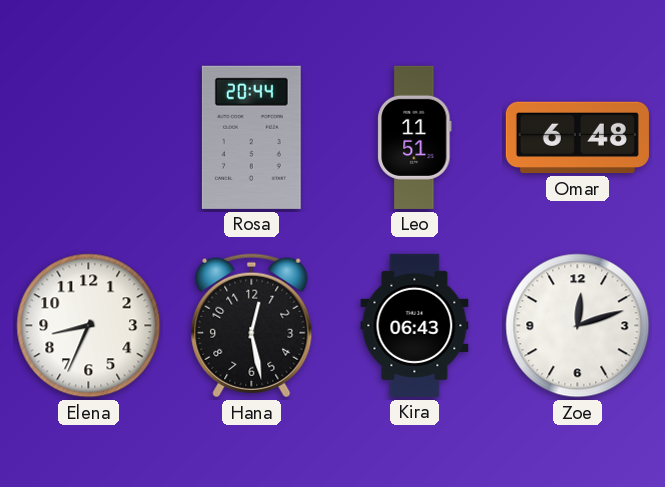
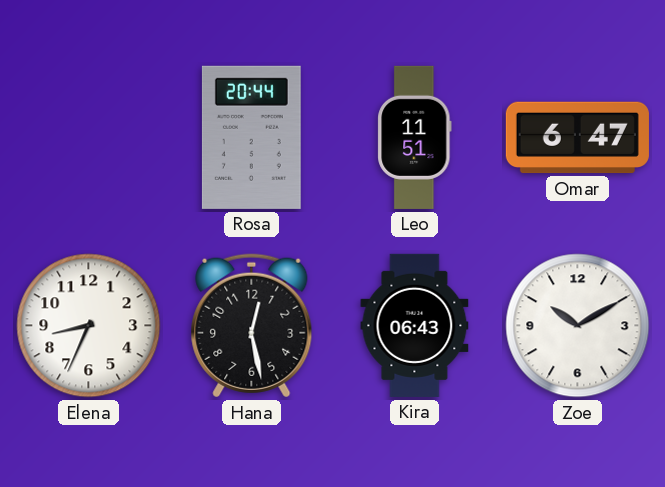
Omar: 6:48 -> 6:47 (577, 138)
Zoe: 12:12 -> 10:10 (578, 326)
